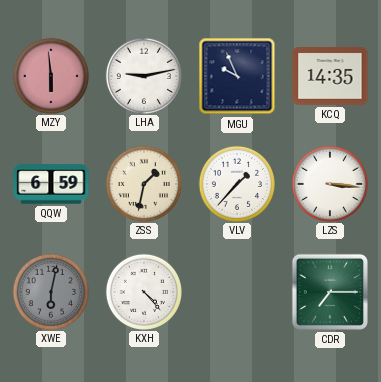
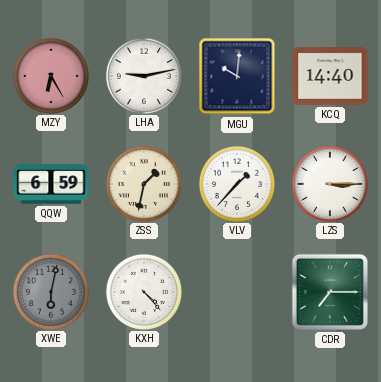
MZY: 5:59 -> 6:25 (50, 75)
MGU: 9:56 -> 10:01 (237, 76)
KCQ: 14:35 -> 14:40 (330, 76)
LZS: 3:16 -> 3:15 (329, 183)
